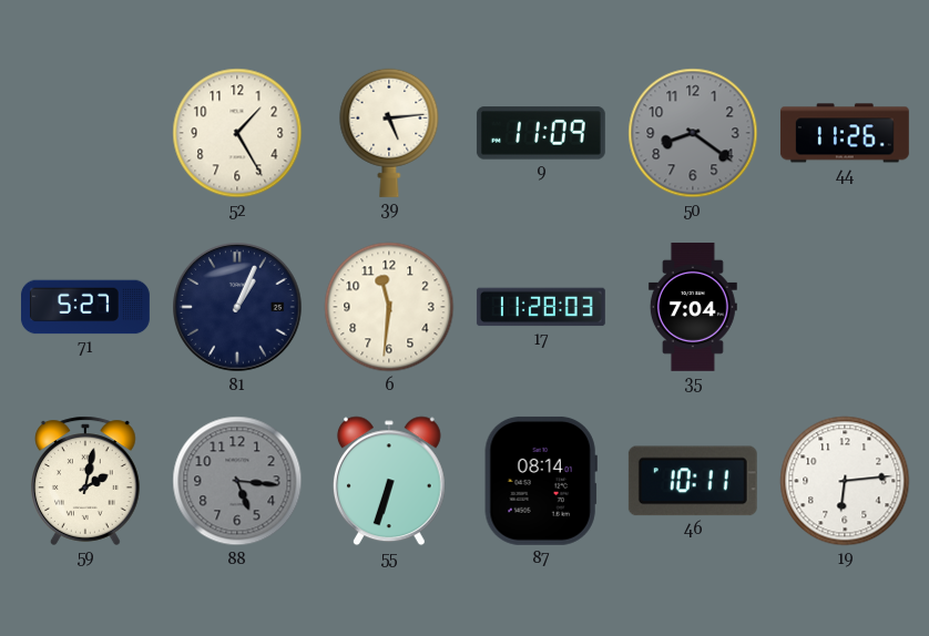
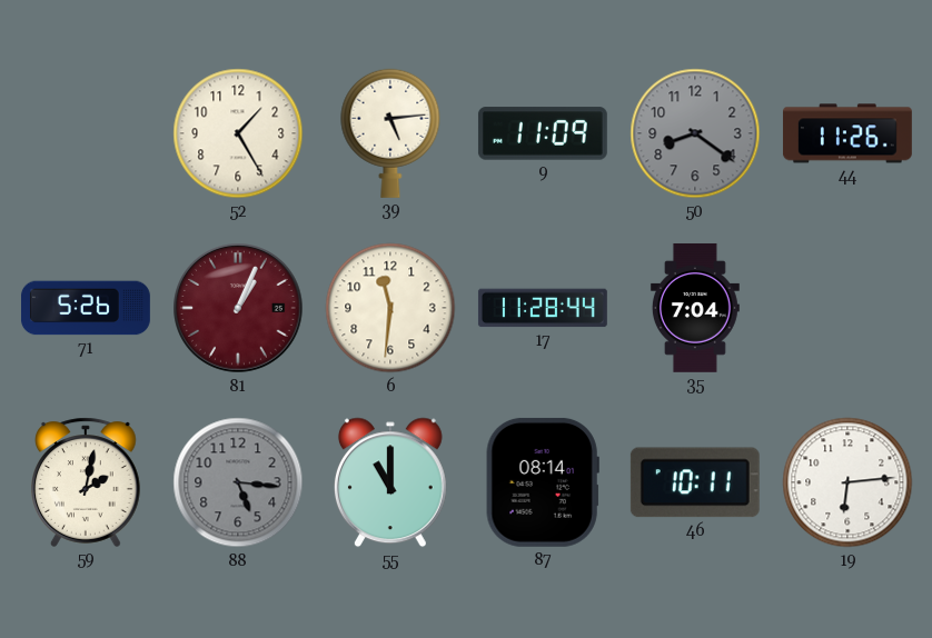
71: 5:27 -> 5:26 (86, 308)
81 dial: navy -> burgundy (238, 308)
17: 11:28:03 -> 11:28:44 (543, 308)
55: 6:33 -> 11:00 (390, 482)
